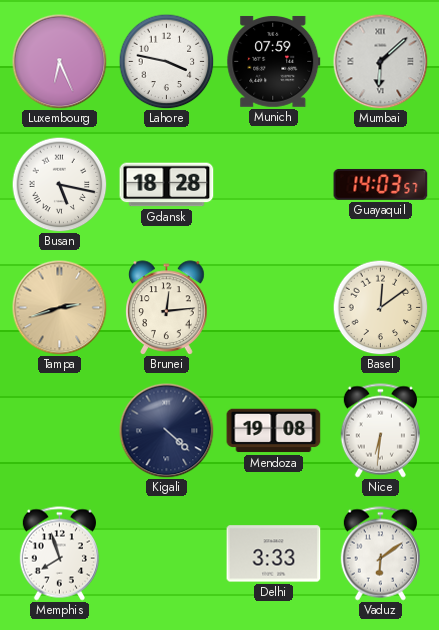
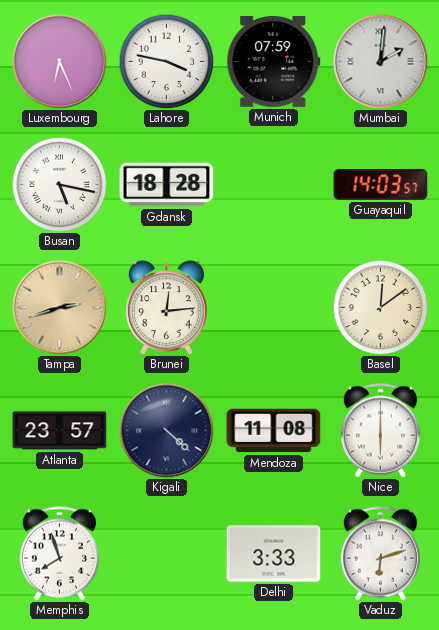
Mumbai: 6:08 -> 2:01 (380, 61)
Atlanta: none -> 23:57 (60, 431)
Mendoza: 19:08 -> 11:08 (274, 431)
Nice: 6:31 -> 6:00 (380, 431)
Vaduz: 6:09 -> 6:12 (380, 554)
